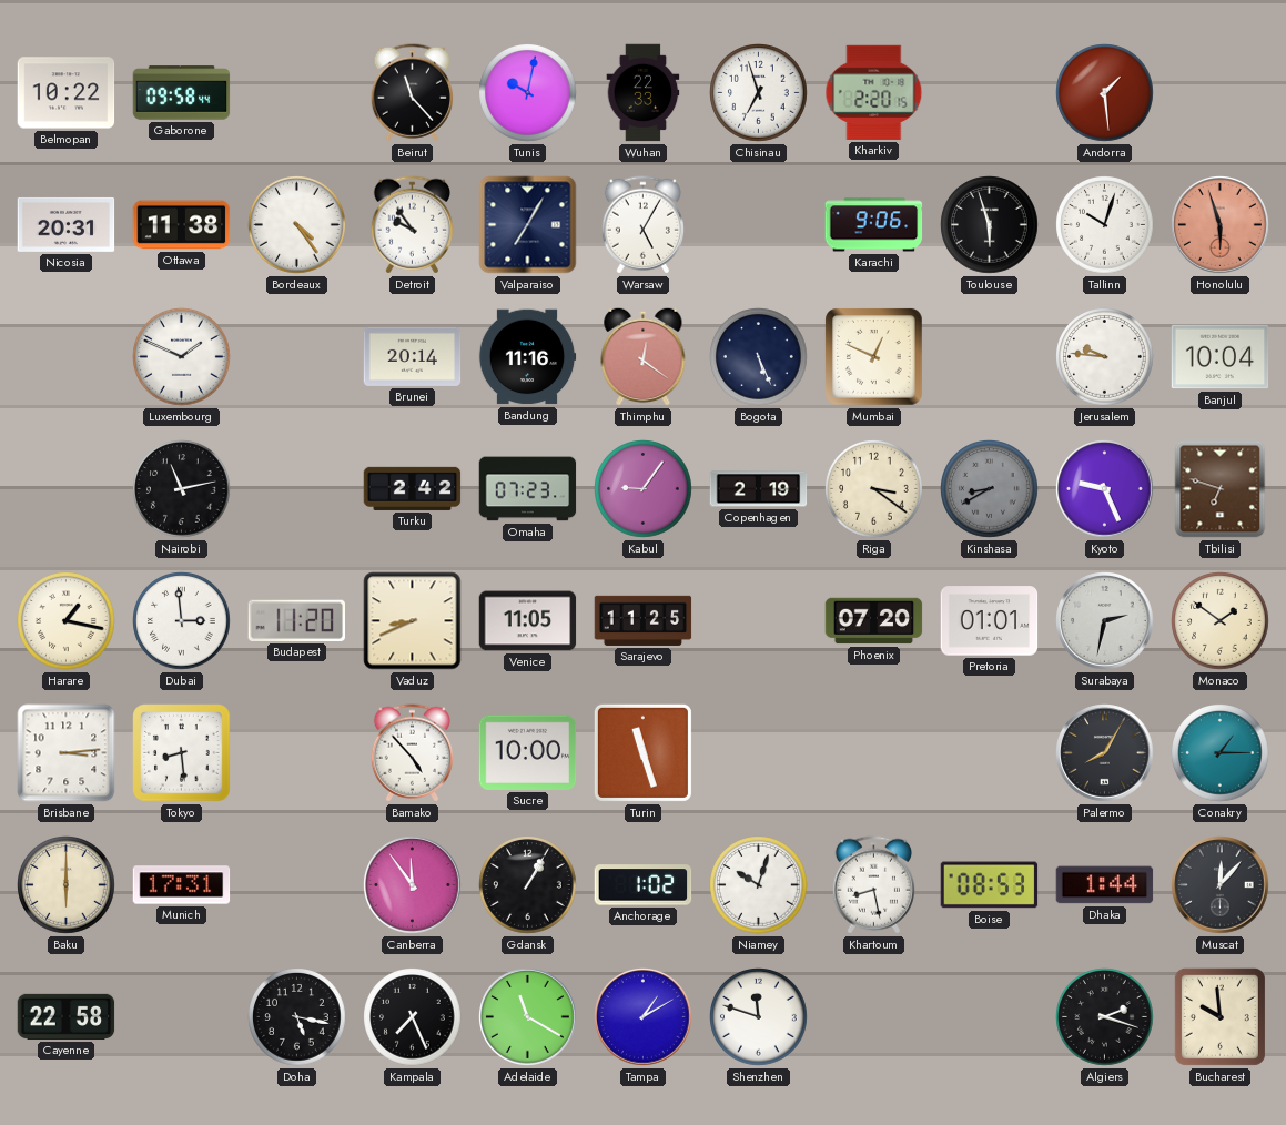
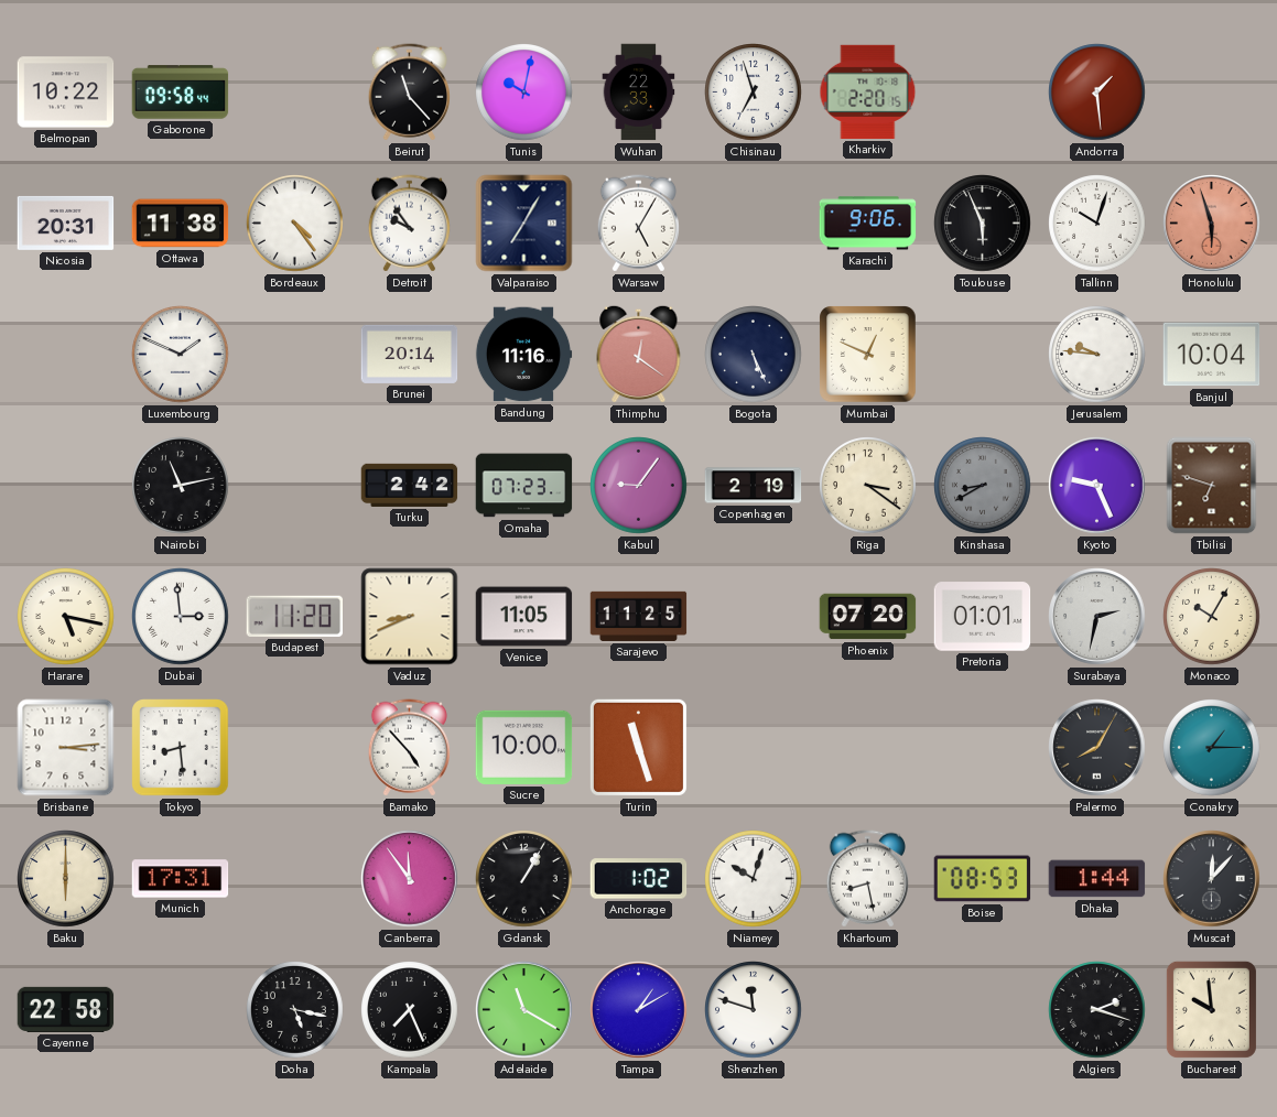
Toulouse: 5:57 -> 5:56 (983, 224)
Harare: 1:17 -> 5:17 (66, 617)
Monaco: 1:51 -> 10:05 (1212, 617)
